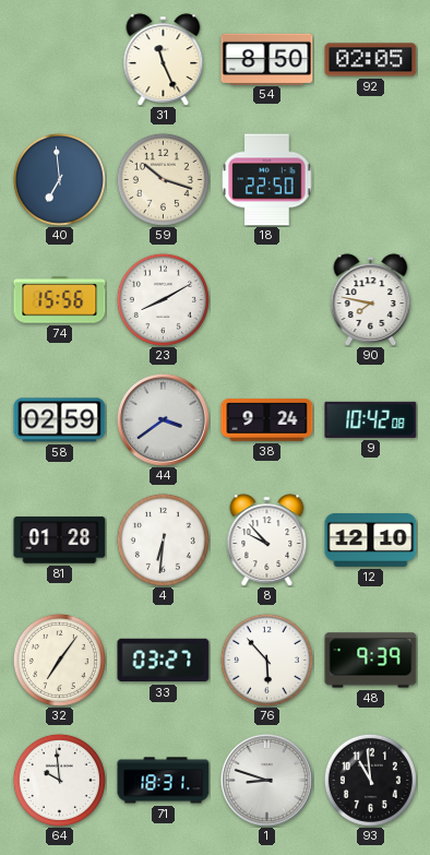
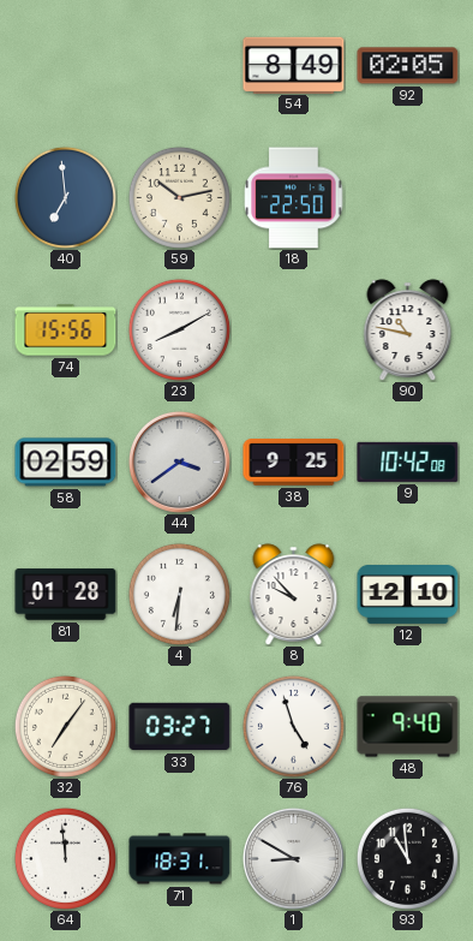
31: 11:26 -> none (164, 60)
54: 8:50 -> 8:49 (294, 65)
59: 10:18 -> 10:13 (179, 197)
90: 7:47 -> 10:47 (408, 330)
38: 9:24 -> 9:25 (294, 463)
76: 5:53 -> 4:57 (293, 726)
48: 9:39 -> 9:40 (408, 727)
64: 9:59 -> 11:59 (65, 858)
1: 8:48 -> 8:50 (293, 858)
